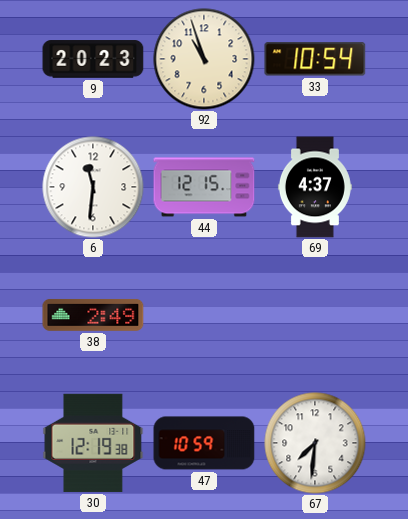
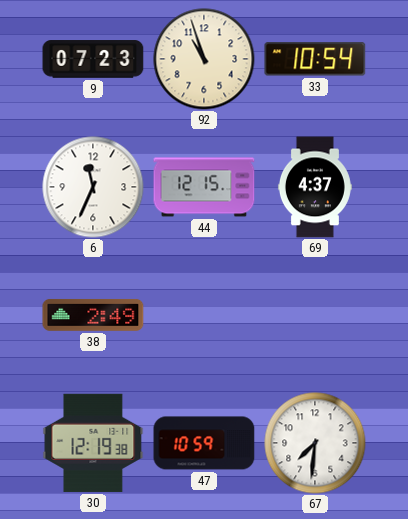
9: 20:23 -> 07:23 (93, 59)
6: 11:31 -> 11:34 (93, 187)
